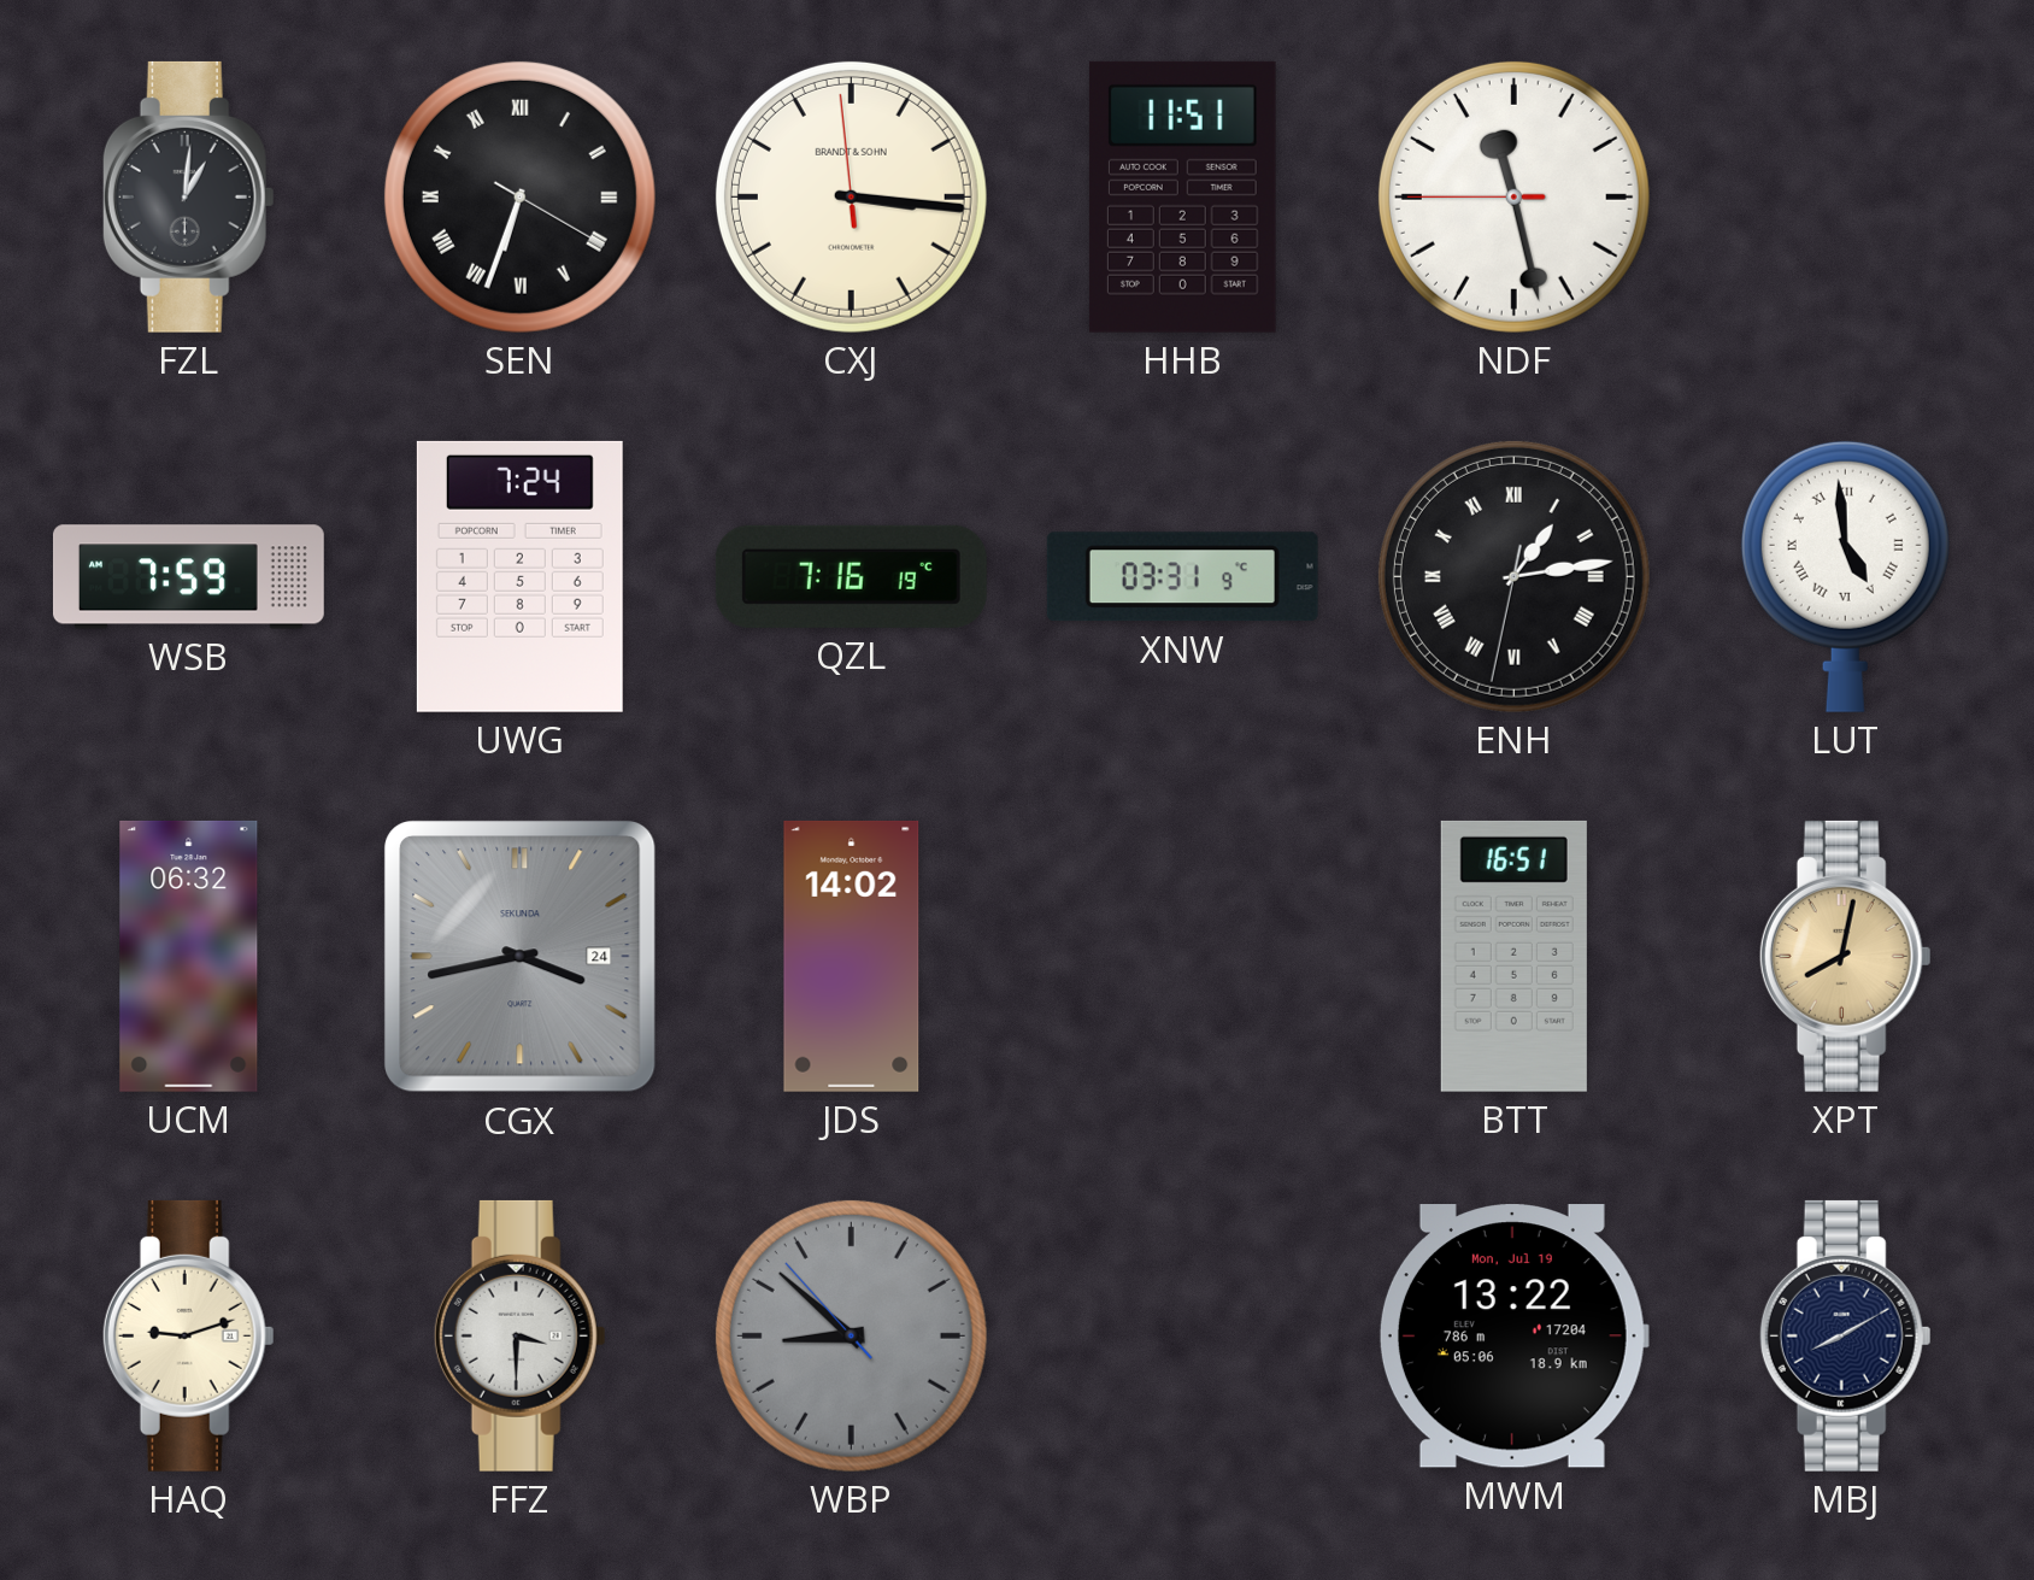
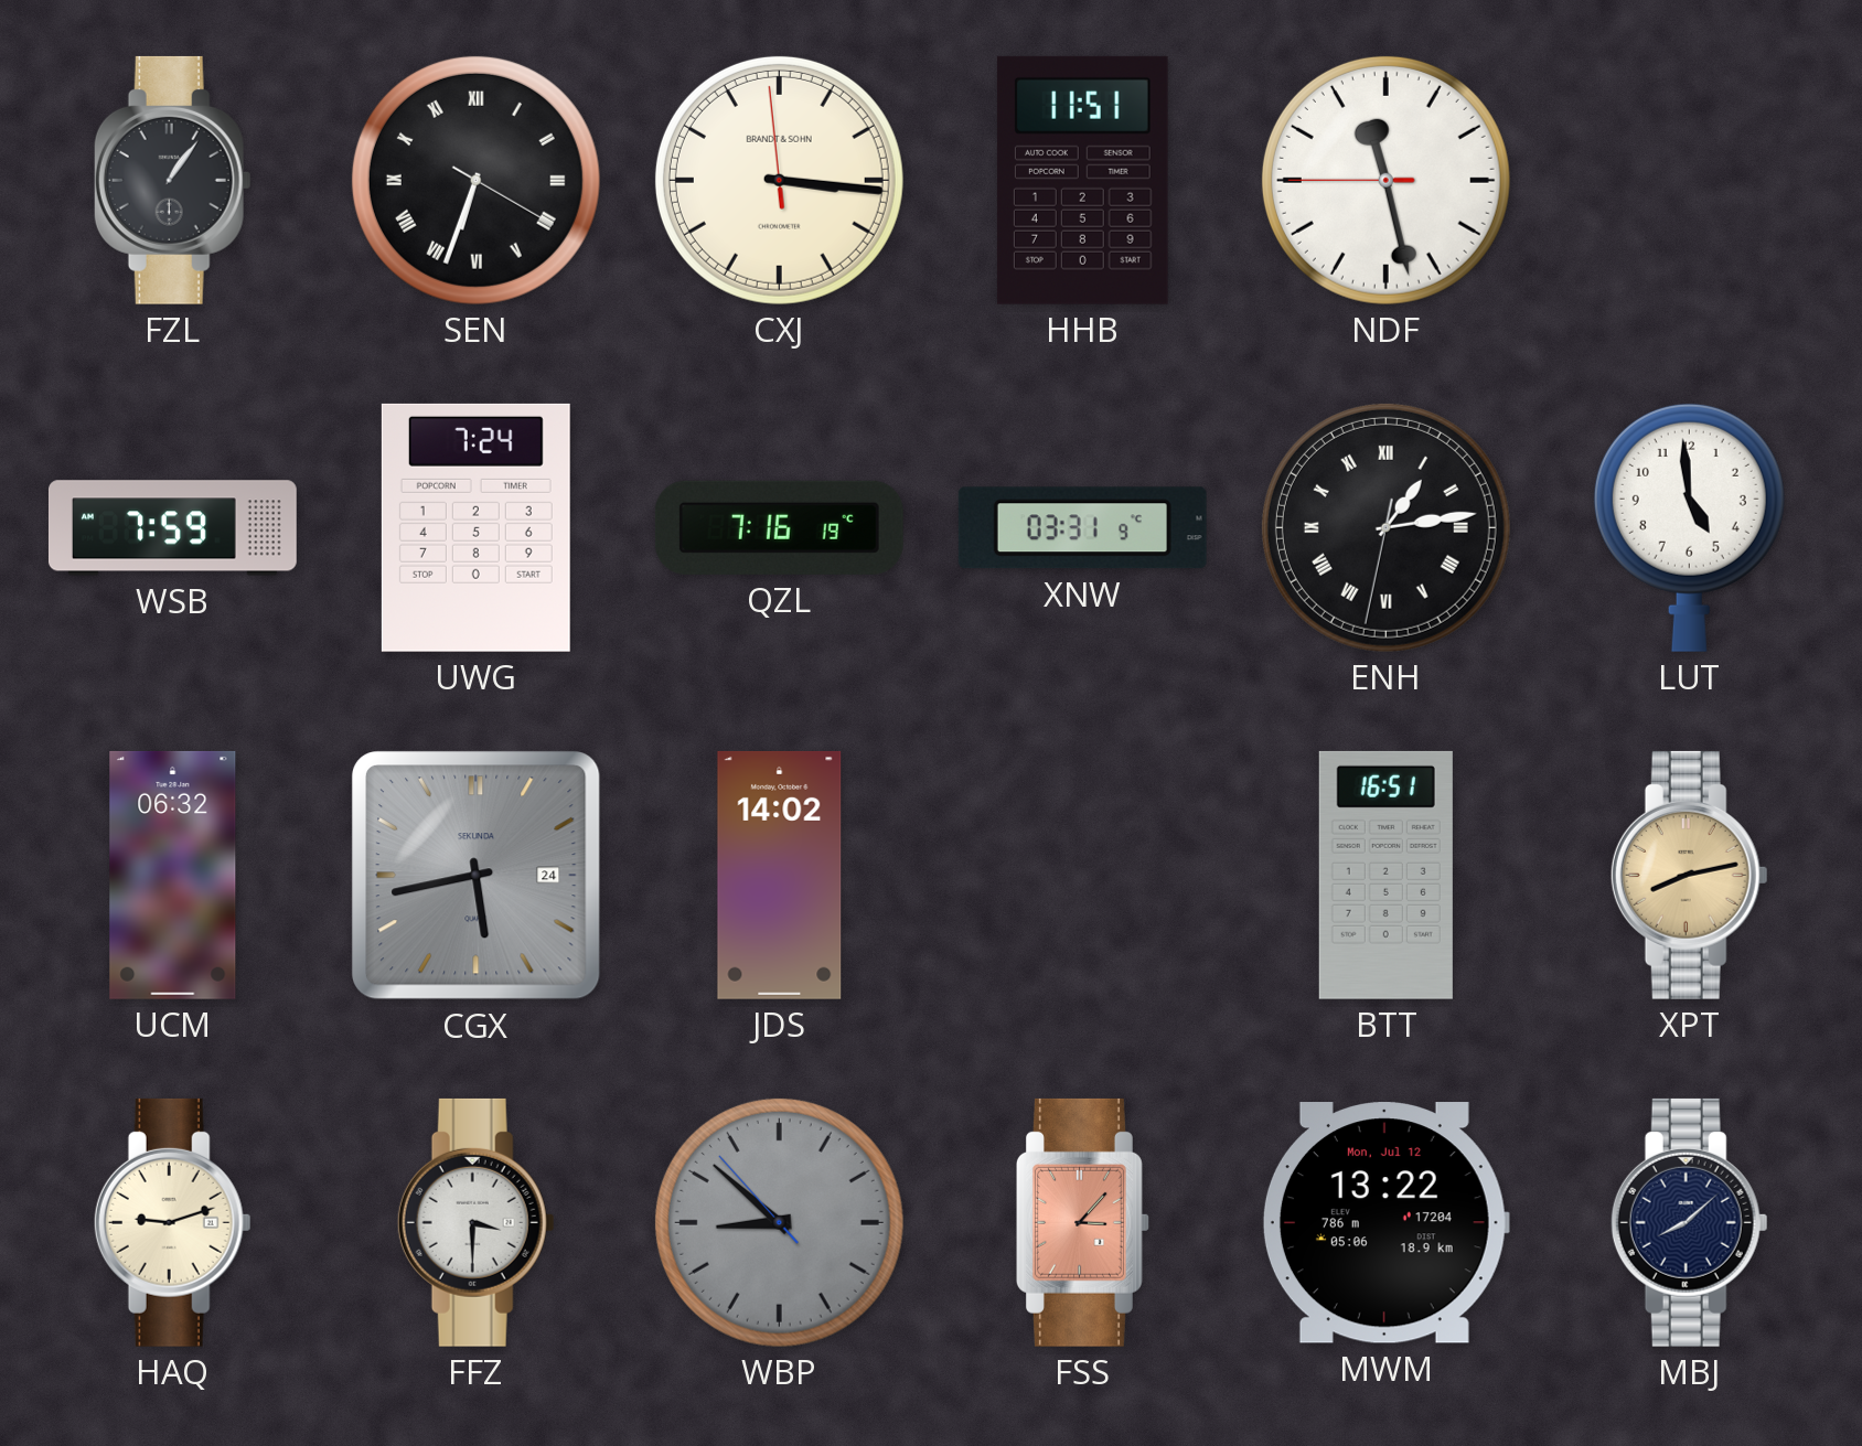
FZL: 1:01 -> 1:06 (172, 180)
LUT numerals: Roman -> Arabic (1689, 527)
CGX: 3:43 -> 5:43 (477, 876)
XPT: 8:02 -> 8:13 (1689, 875)
FSS: none -> 3:07 (1083, 1222)
MWM date: Mon, Jul 19 -> Mon, Jul 12 (1385, 1223)
MBJ: 8:10 -> 8:08 (1689, 1222)
